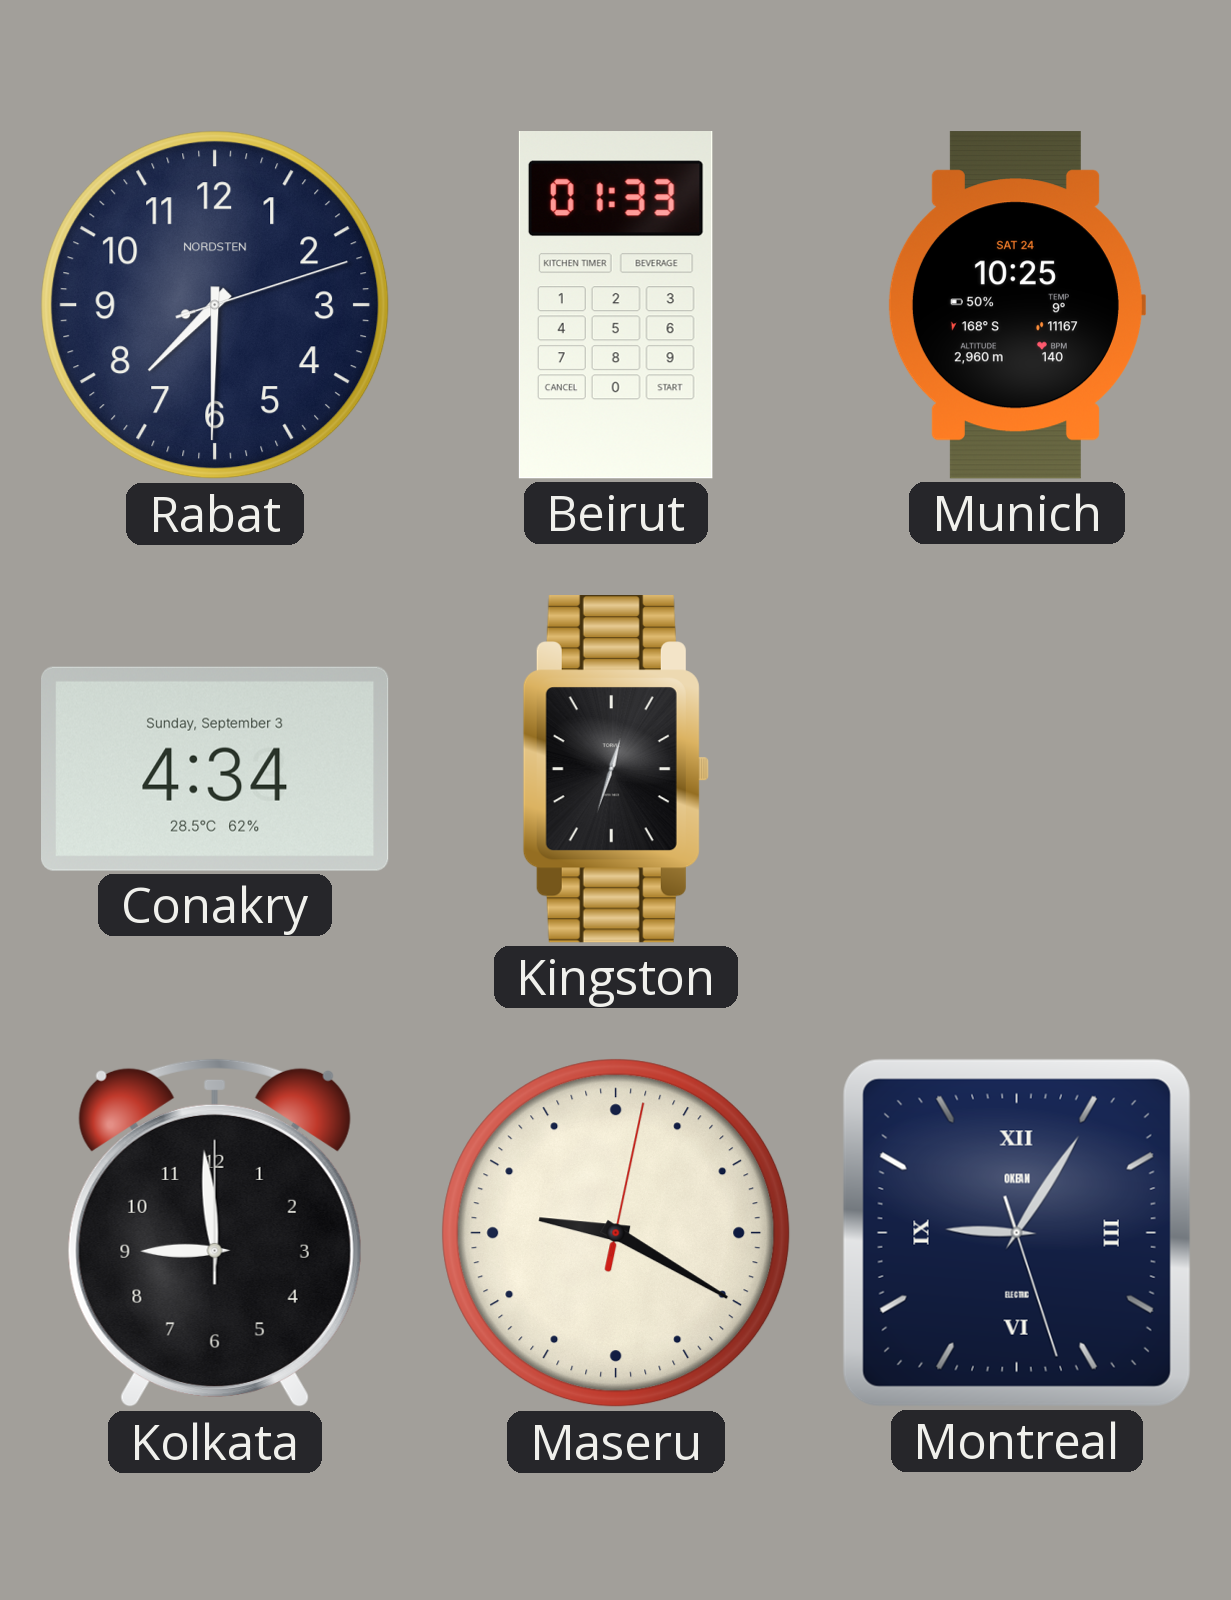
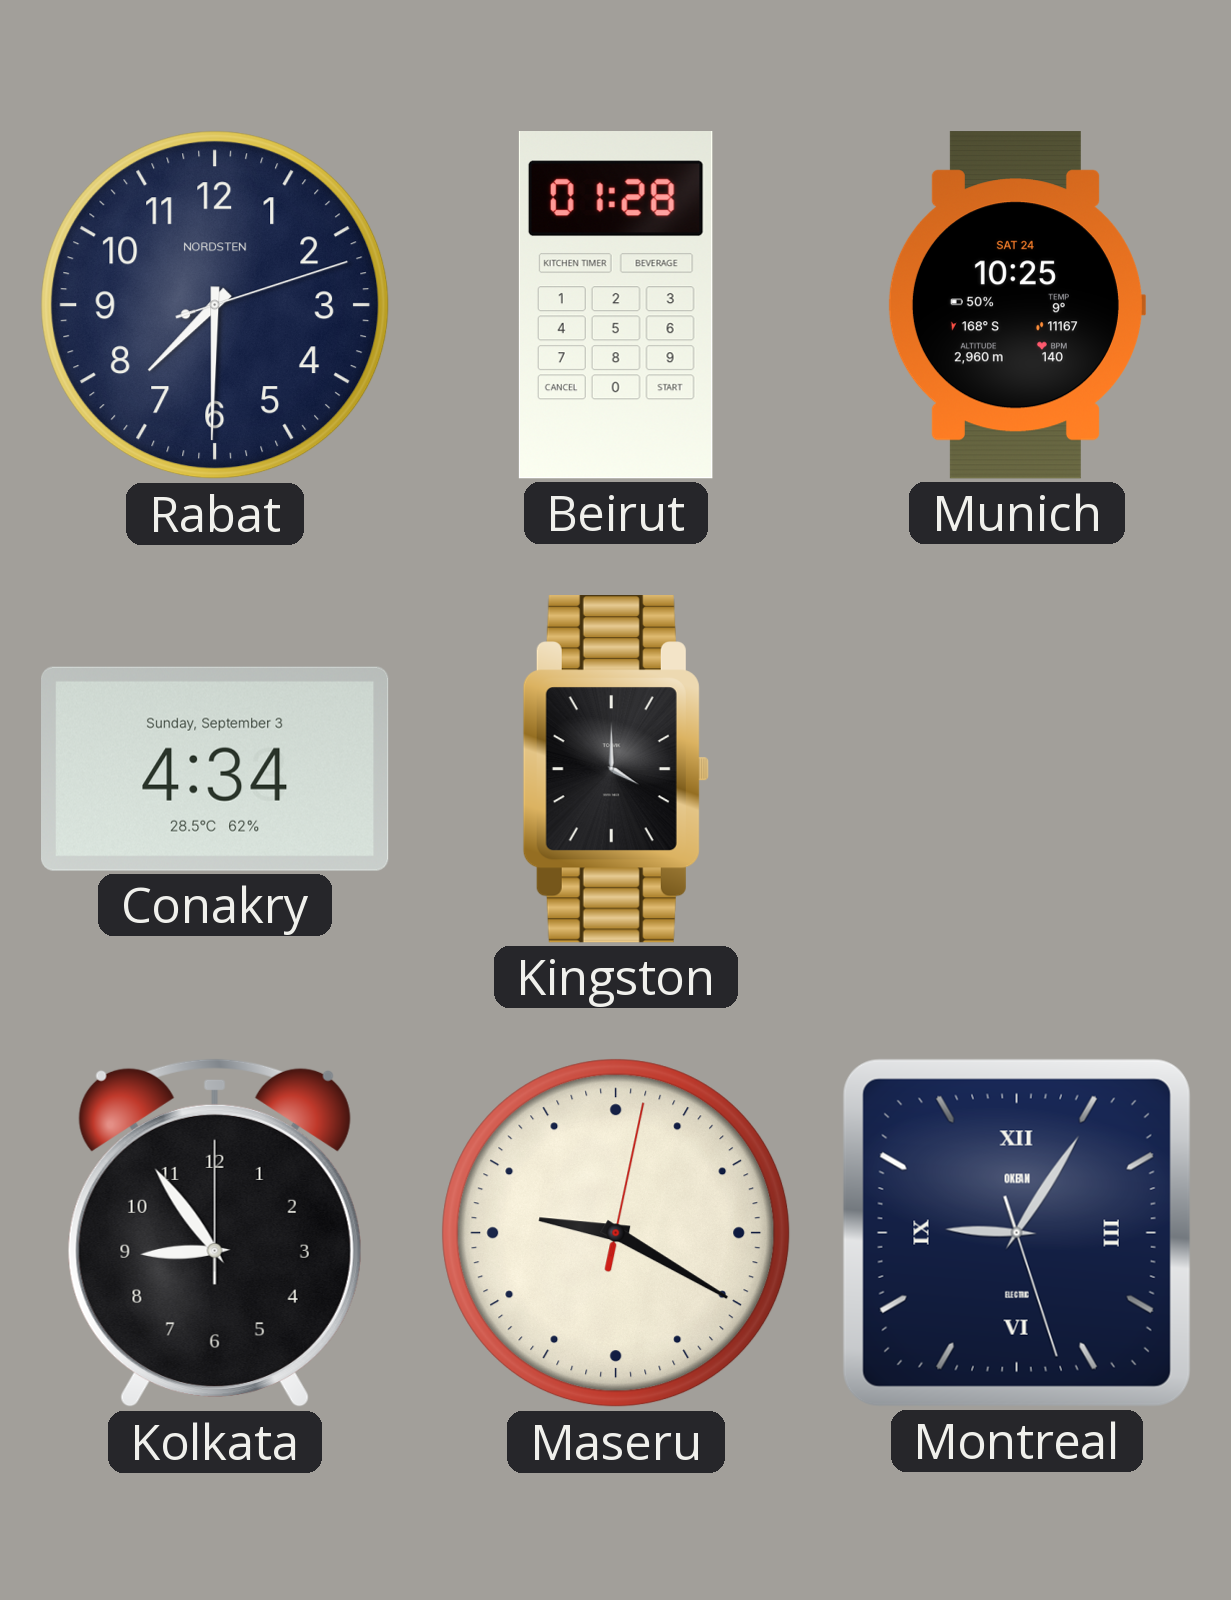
Beirut: 01:33 -> 01:28 (616, 306)
Kingston: 12:33 -> 4:00 (616, 769)
Kolkata: 8:59 -> 8:54 (215, 1233)
